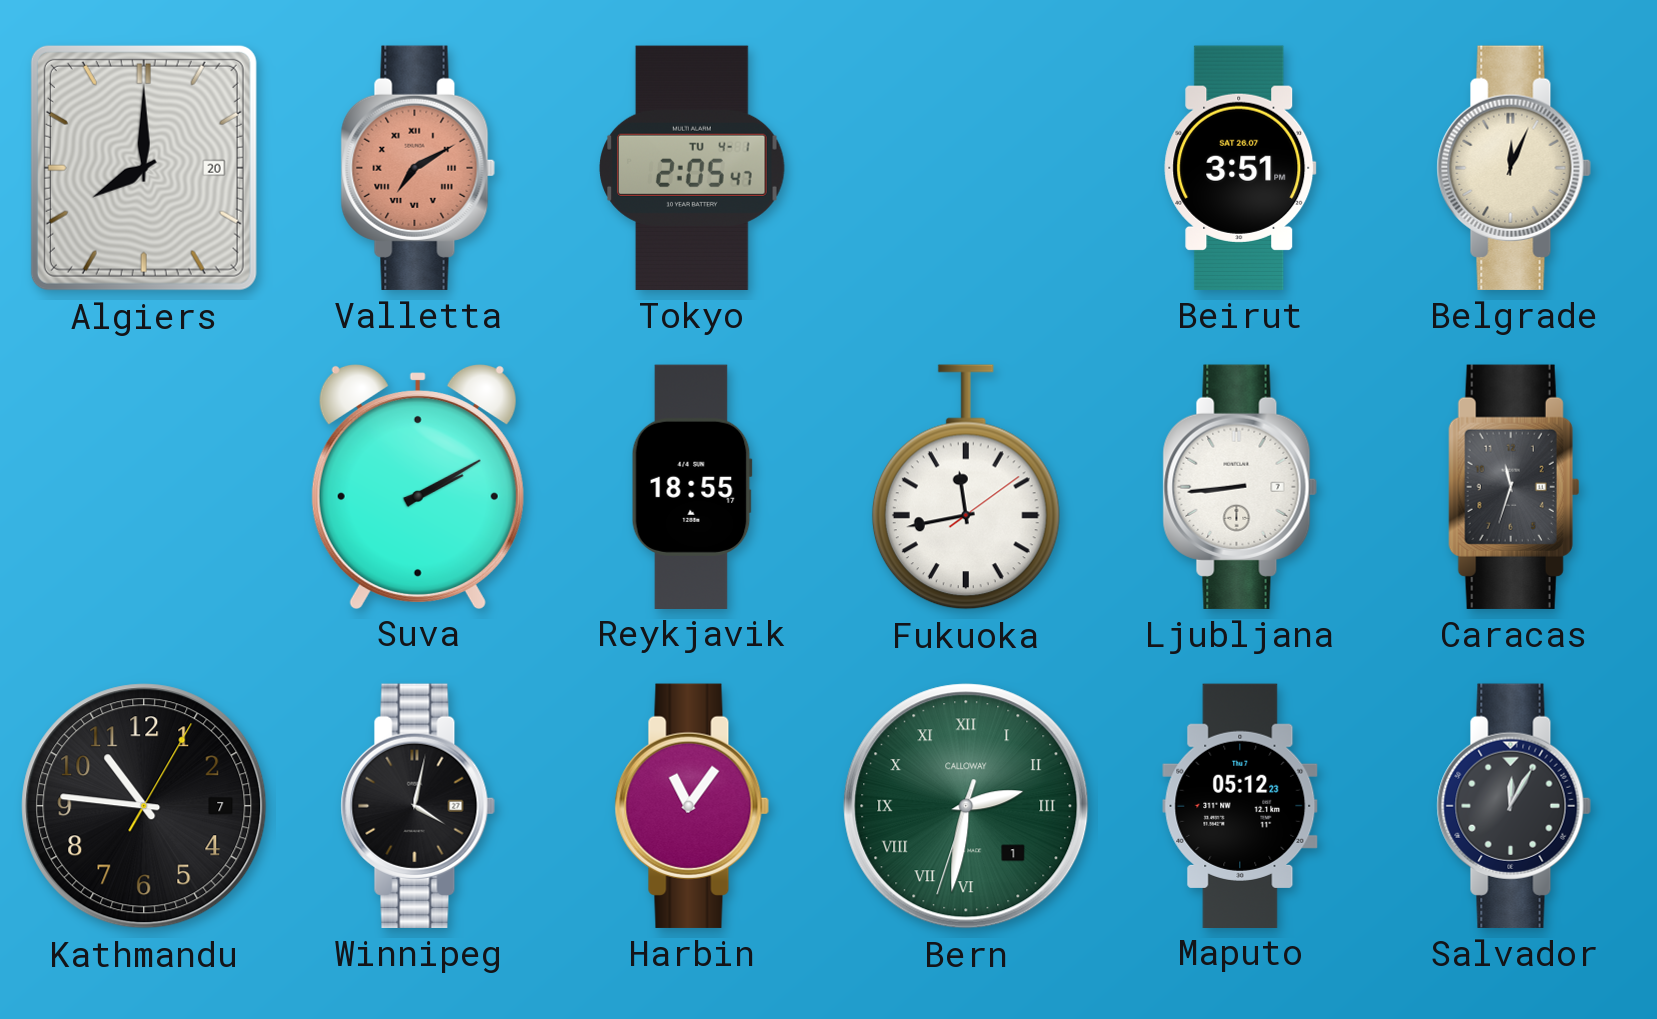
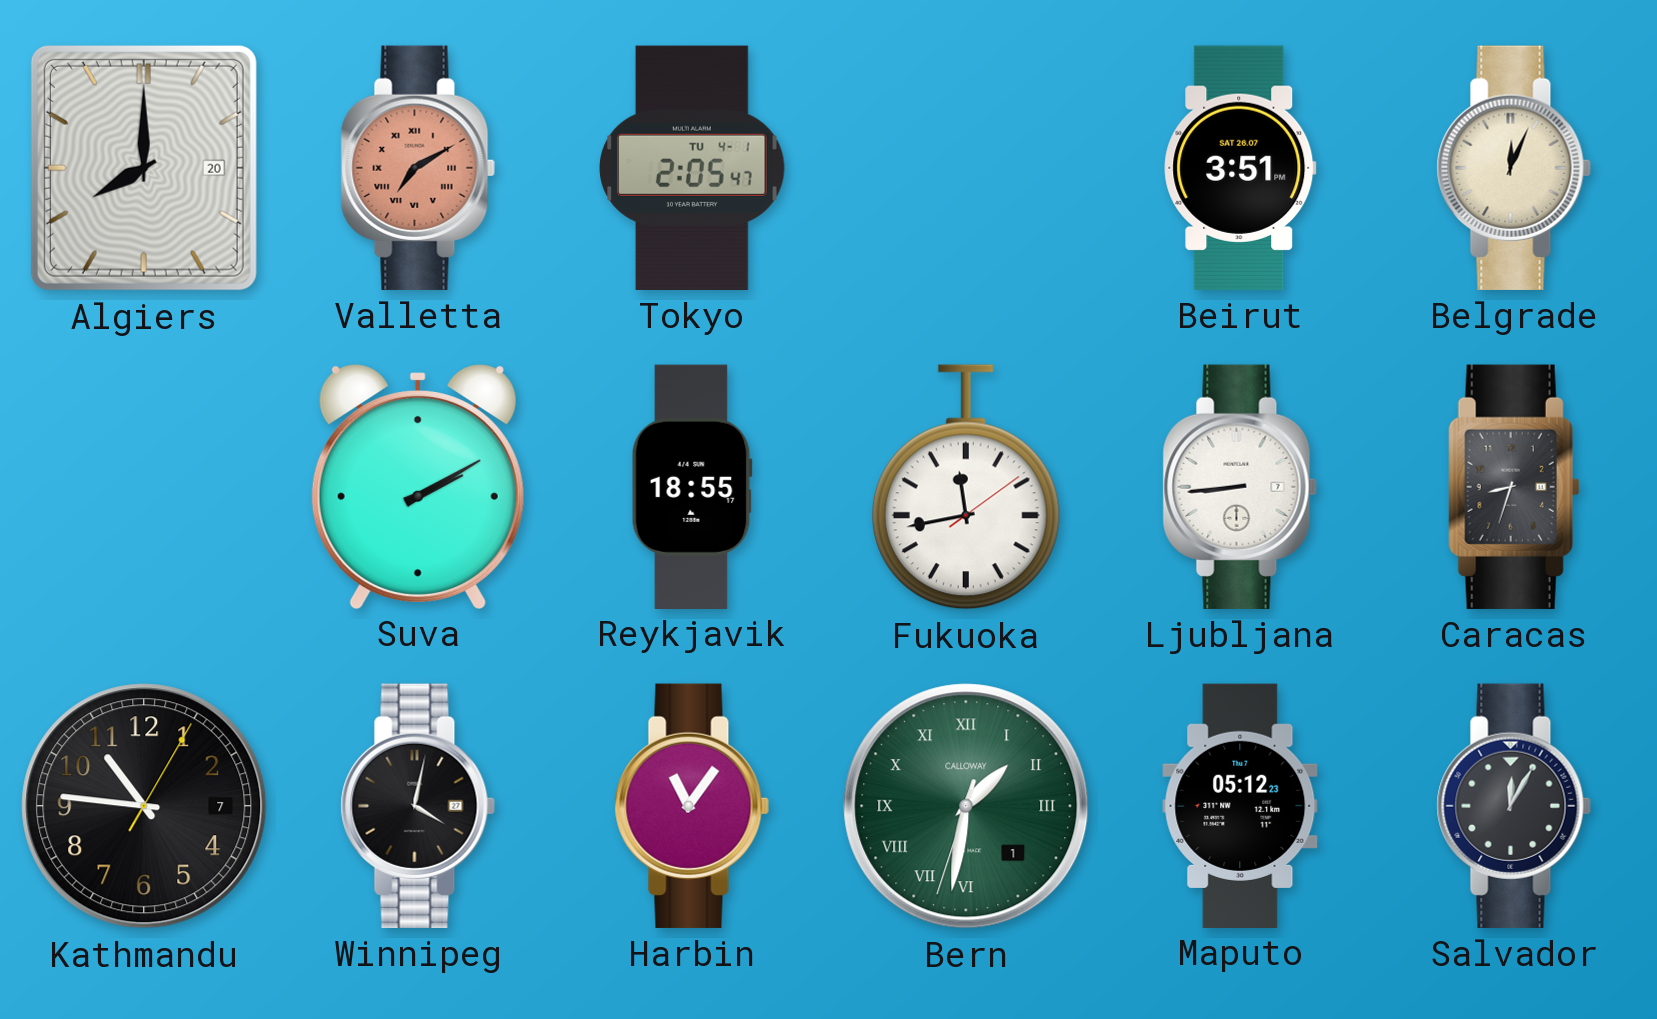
Caracas: 11:33 -> 8:33 (1514, 487)
Bern: 2:31 -> 1:31 (966, 806)
